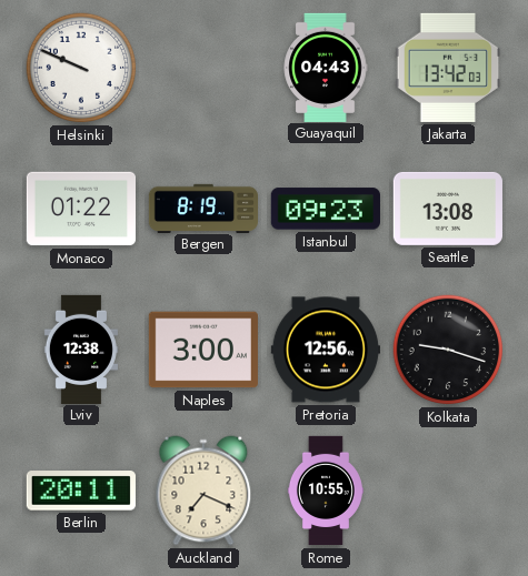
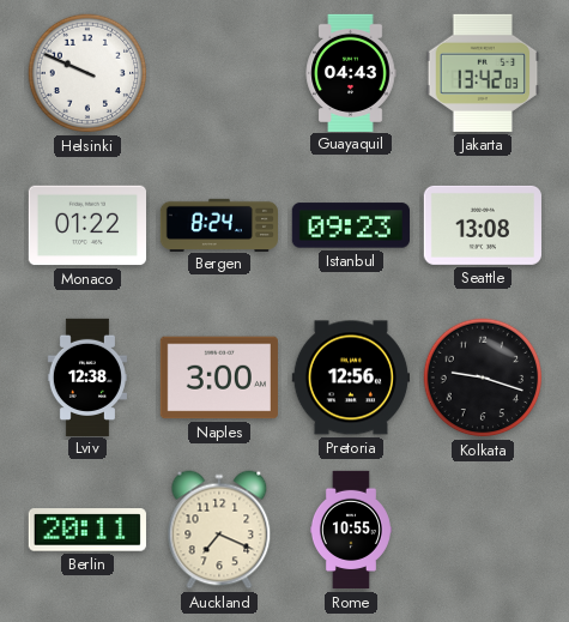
Bergen: 8:19 -> 8:24 (218, 224)
